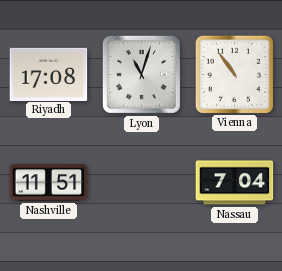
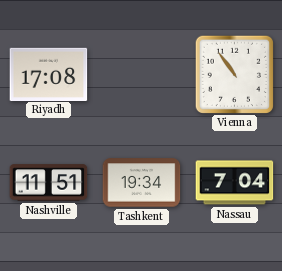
Lyon: 11:03 -> none (141, 74)
Tashkent: none -> 19:34 (142, 183)
